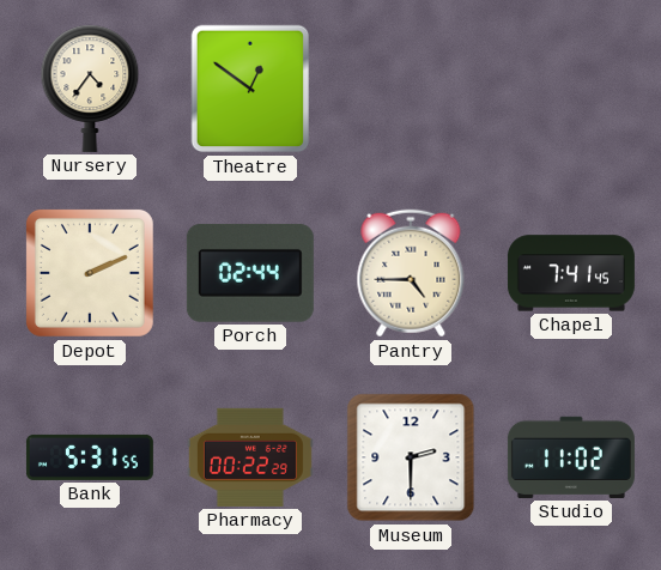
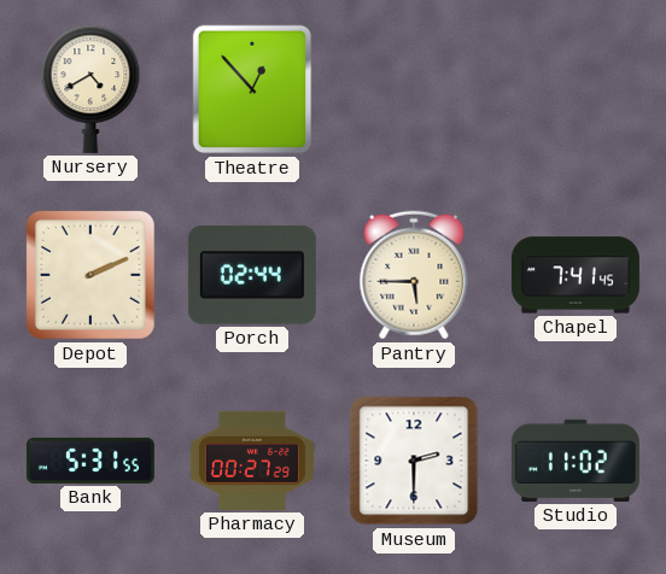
Nursery: 4:36 -> 4:40 (90, 89)
Theatre: 12:51 -> 12:53 (252, 89)
Pantry: 4:45 -> 5:45 (414, 275)
Pharmacy: 00:22 -> 00:27 (252, 461)
